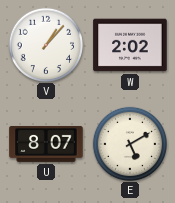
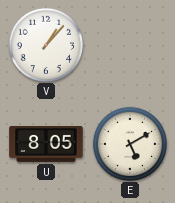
W: 2:02 -> none (130, 45)
U: 8:07 -> 8:05 (46, 144)
